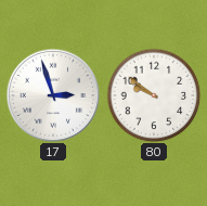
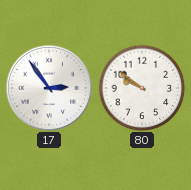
17: 2:57 -> 2:54 (49, 88)
